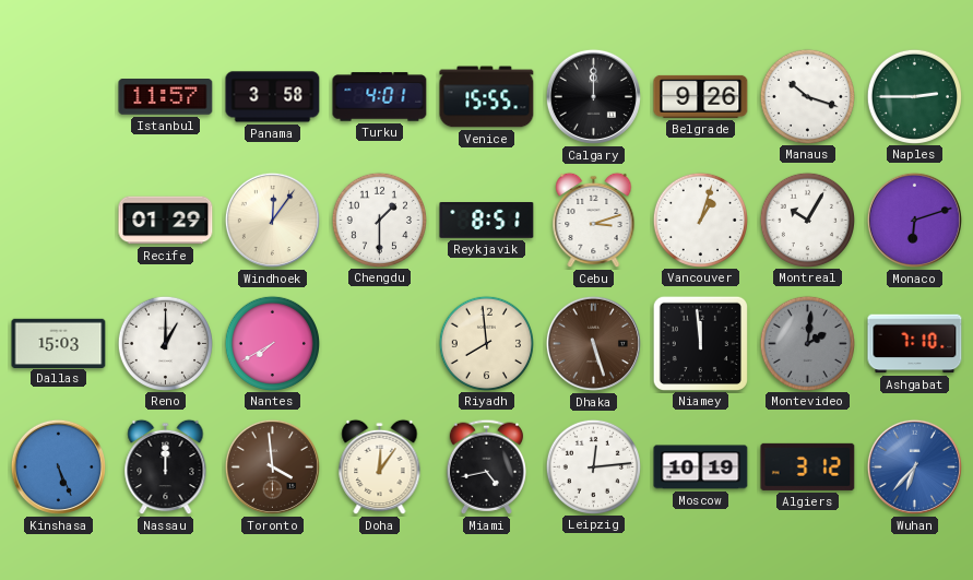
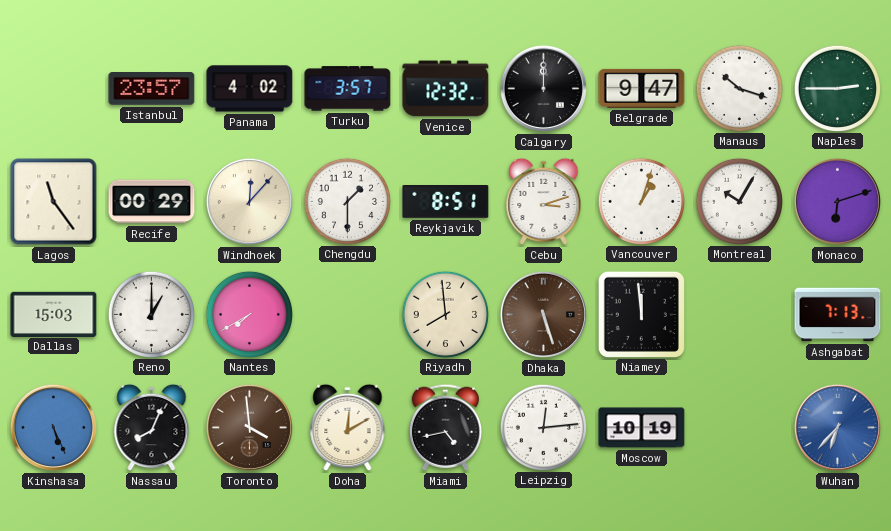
Istanbul: 11:57 -> 23:57 (152, 89)
Panama: 3:58 -> 4:02 (250, 89)
Turku: 4:01 -> 3:57 (348, 89)
Venice: 15:55 -> 12:32 (446, 89)
Belgrade: 9:26 -> 9:47 (642, 88)
Lagos: none -> 11:24 (54, 202)
Recife: 01:29 -> 00:29 (152, 202)
Windhoek: 12:06 -> 12:07 (249, 201)
Montevideo: 2:01 -> none (807, 343)
Ashgabat: 7:10 -> 7:13 (838, 315)
Nassau: 12:00 -> 8:04 (152, 428)
Doha: 12:06 -> 12:10 (348, 428)
Algiers: 3:12 -> none (808, 466)
